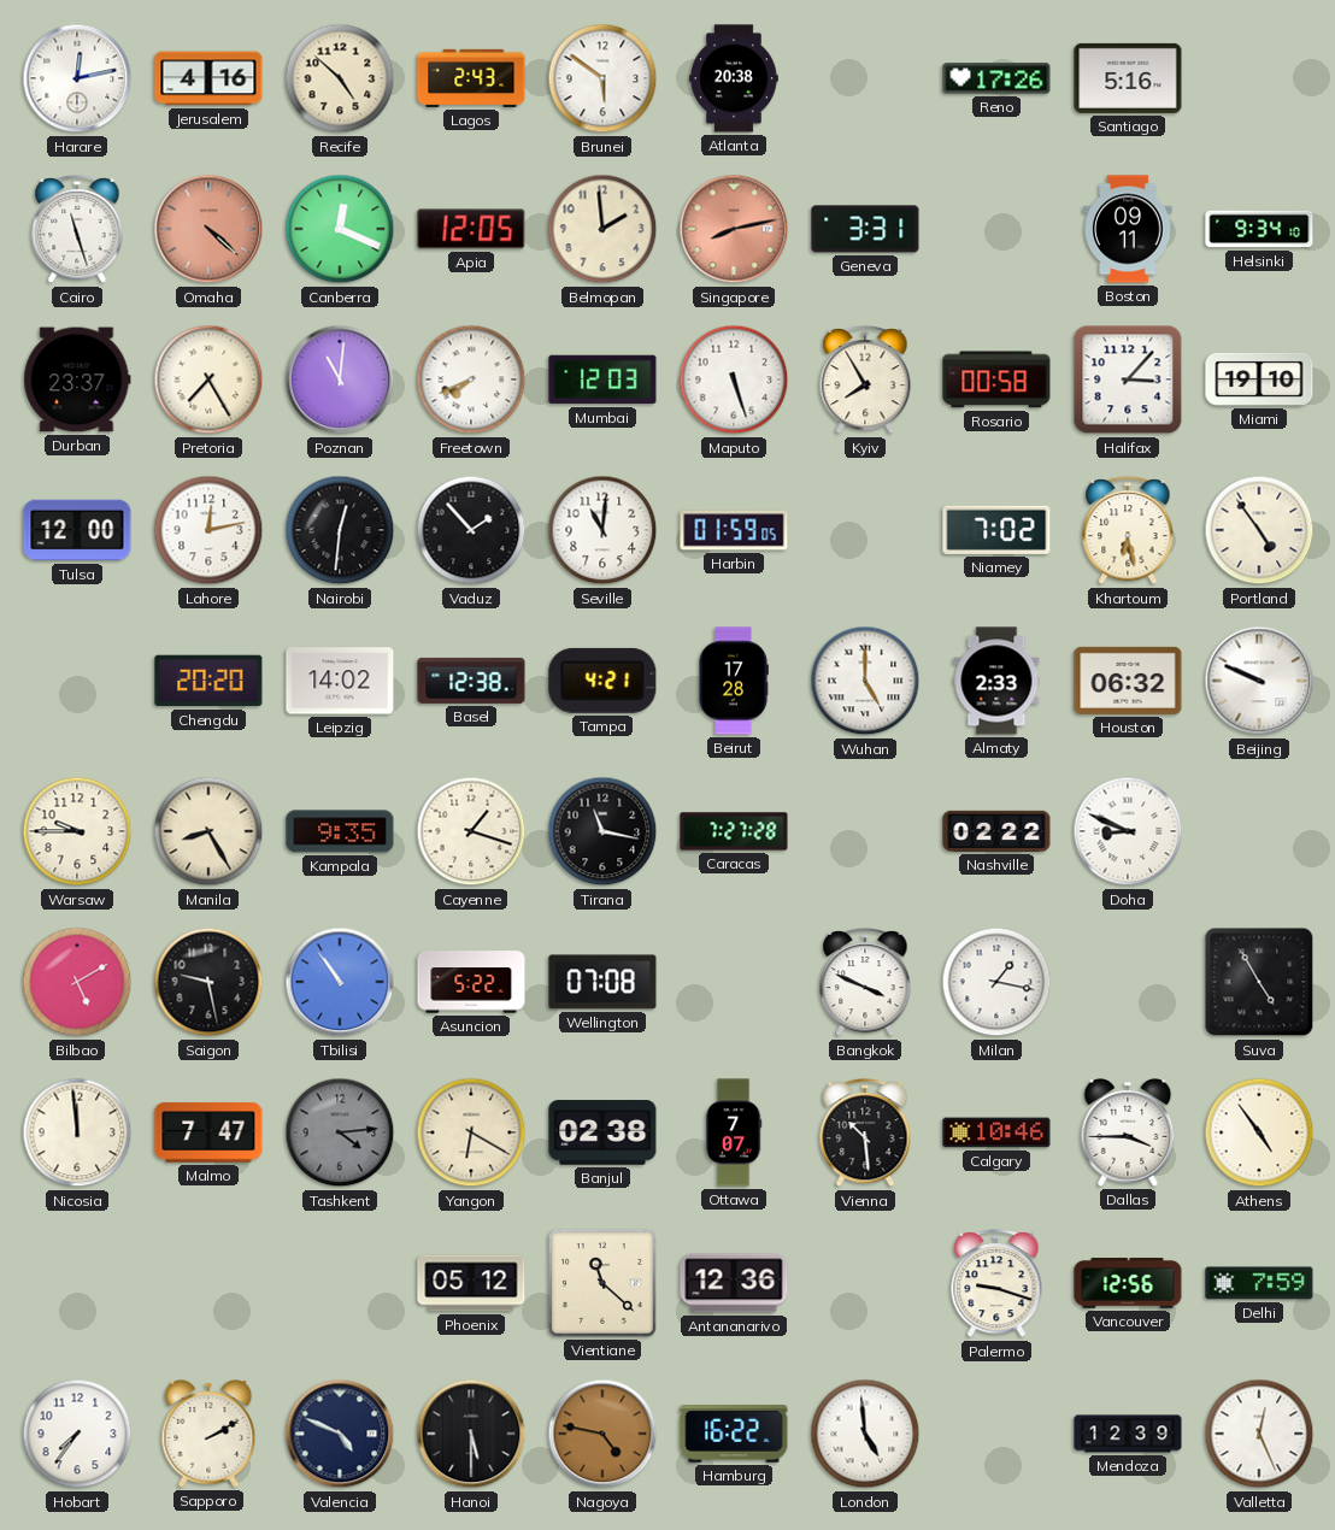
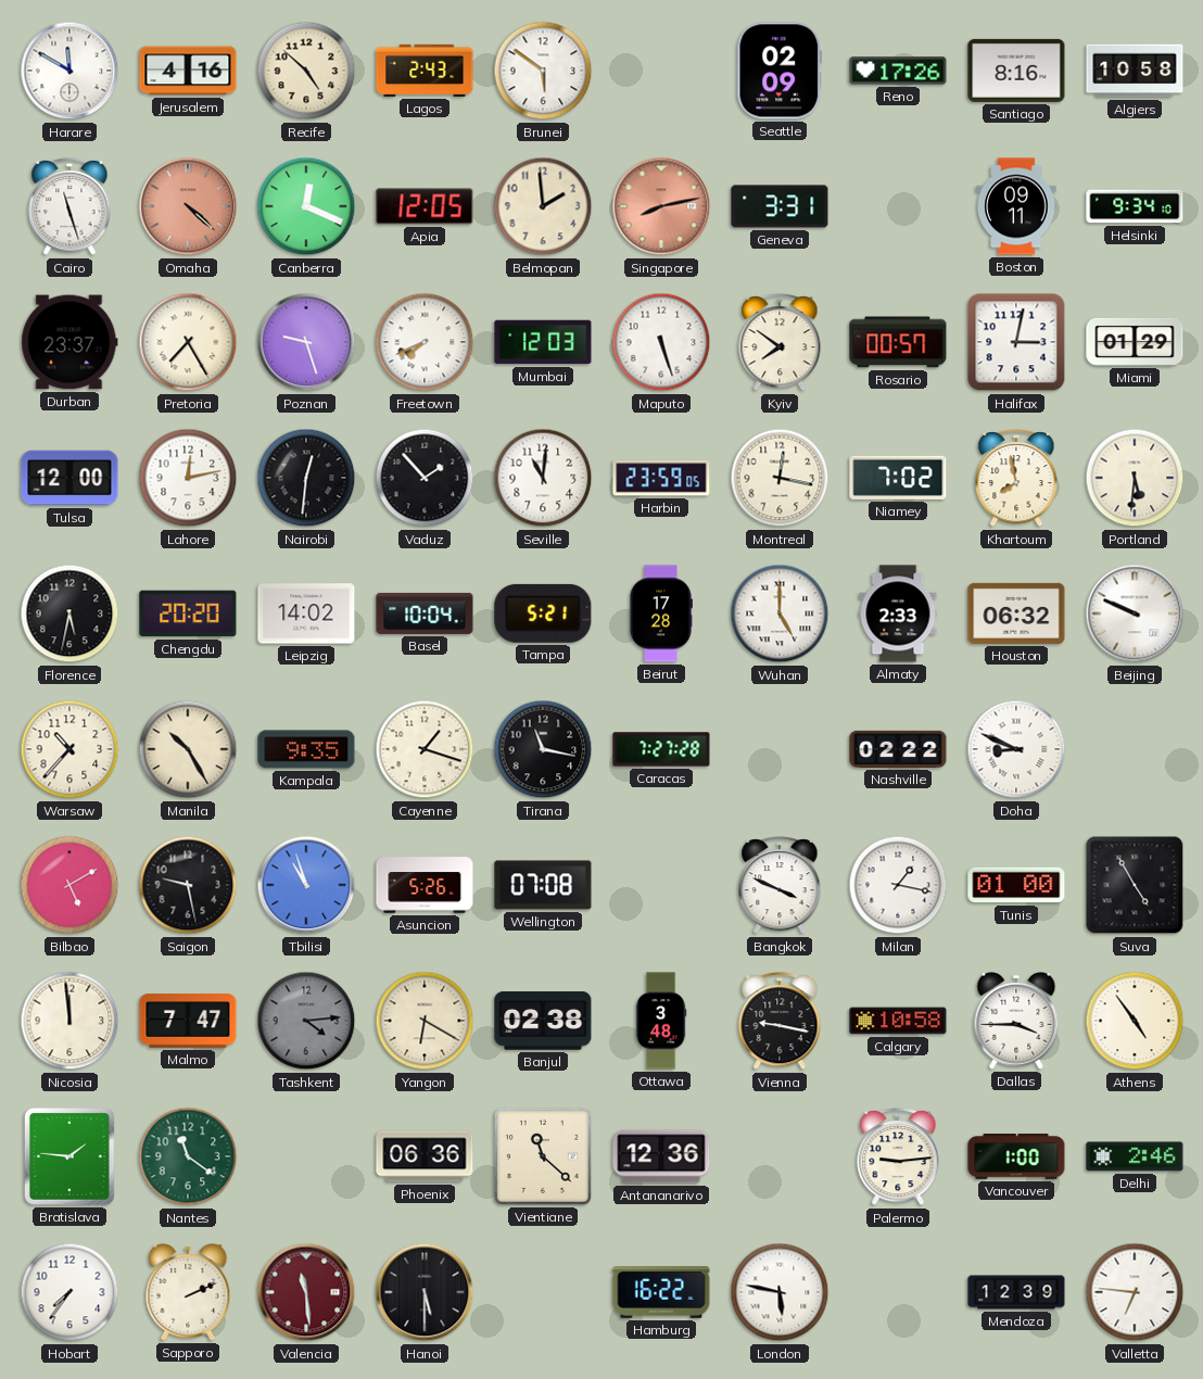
Harare: 12:13 -> 11:50 (69, 71)
Atlanta: 20:38 -> none (735, 78)
Seattle: none -> 02:09 (780, 71)
Santiago: 5:16 -> 8:16 (1016, 71)
Algiers: none -> 10:58 (1135, 71)
Poznan: 11:01 -> 9:27 (306, 342)
Kyiv: 7:55 -> 7:51 (780, 343)
Rosario: 00:58 -> 00:57 (898, 342)
Halifax: 3:07 -> 3:02 (1016, 342)
Miami: 19:10 -> 01:29 (1135, 342)
Harbin: 01:59 -> 23:59 (661, 478)
Montreal: none -> 12:17 (780, 478)
Khartoum: 6:28 -> 7:58 (1016, 479)
Portland: 4:54 -> 5:31 (1135, 478)
Florence: none -> 5:32 (69, 613)
Basel: 12:38 -> 10:04 (425, 613)
Tampa: 4:21 -> 5:21 (543, 613)
Warsaw: 9:45 -> 10:37 (69, 749)
Manila: 8:25 -> 10:25 (188, 749)
Tbilisi: 10:54 -> 10:57 (306, 885)
Asuncion: 5:22 -> 5:26 (425, 885)
Tunis: none -> 01:00 (1016, 885)
Ottawa: 7:07 -> 3:48 (661, 1021)
Vienna: 10:29 -> 9:17 (780, 1022)
Calgary: 10:46 -> 10:58 (898, 1021)
Bratislava: none -> 1:46 (69, 1157)
Nantes: none -> 11:21 (188, 1156)
Phoenix: 05:12 -> 06:36 (425, 1156)
Palermo: 9:18 -> 9:14 (898, 1157)
Vancouver: 12:56 -> 1:00 (1016, 1156)
Delhi: 7:59 -> 2:46 (1135, 1156)
Sapporo: 2:10 -> 2:11 (188, 1293)
Valencia: 4:49 -> 11:29 (306, 1292)
Valencia dial: navy -> burgundy (306, 1292)
Nagoya: 4:47 -> none (602, 1434)
London: 4:59 -> 5:47 (780, 1292)
Valletta: 12:26 -> 6:46 (1135, 1292)
